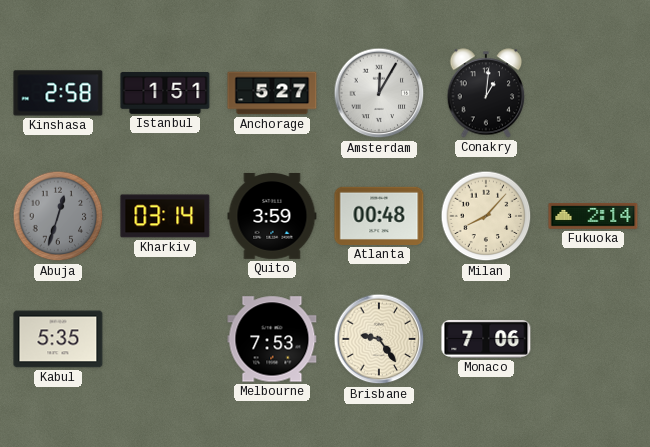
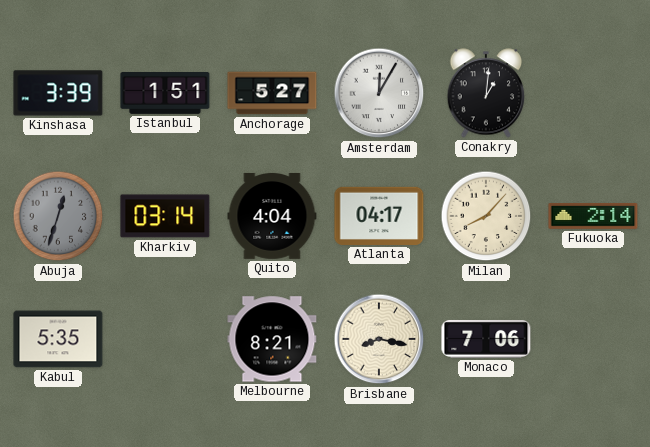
Kinshasa: 2:58 -> 3:39 (58, 93)
Quito: 3:59 -> 4:04 (272, 217)
Atlanta: 00:48 -> 04:17 (379, 216)
Melbourne: 7:53 -> 8:21 (272, 339)
Brisbane: 9:24 -> 8:17 (379, 339)
